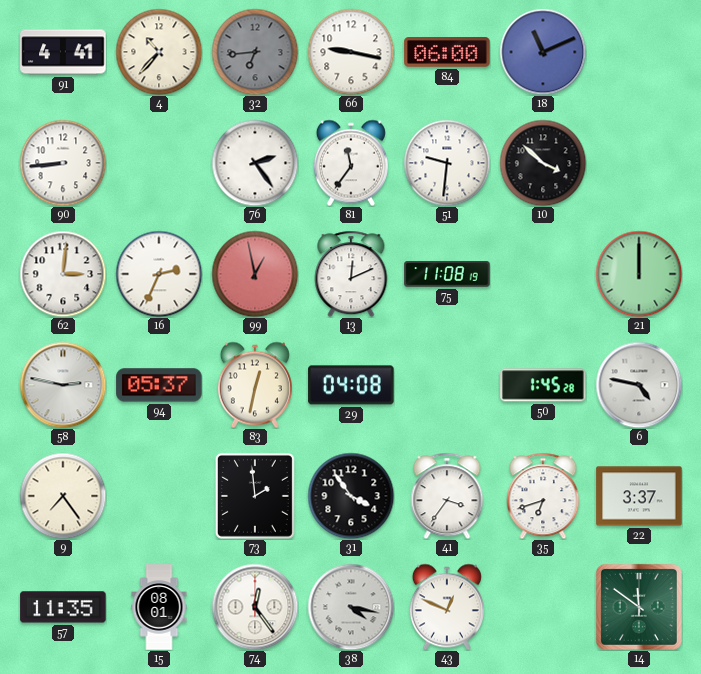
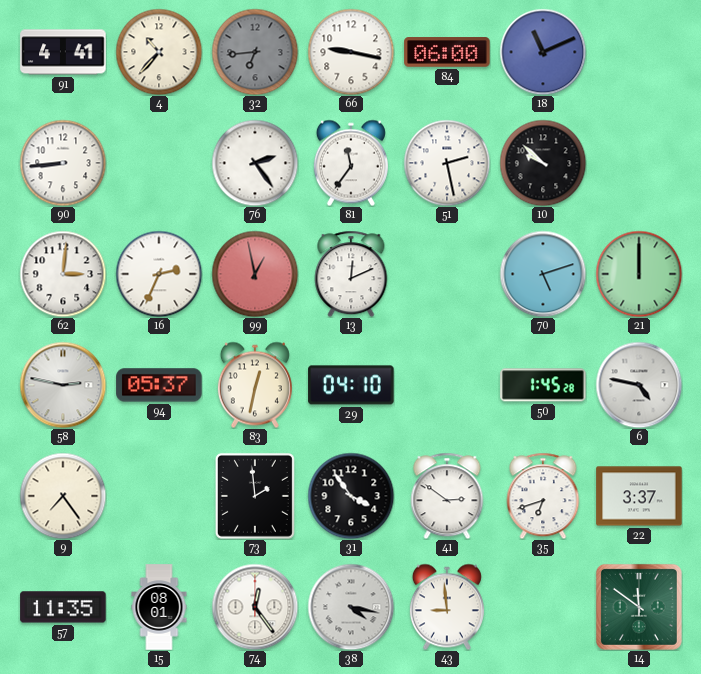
51: 9:31 -> 2:28 (447, 163)
10: 3:52 -> 9:52 (543, 163)
75: 11:08 -> none (447, 274)
70: none -> 5:12 (543, 274)
29: 04:08 -> 04:10 (351, 385)
41: 3:36 -> 2:51 (447, 496)
43: 12:49 -> 8:59 (447, 607)
